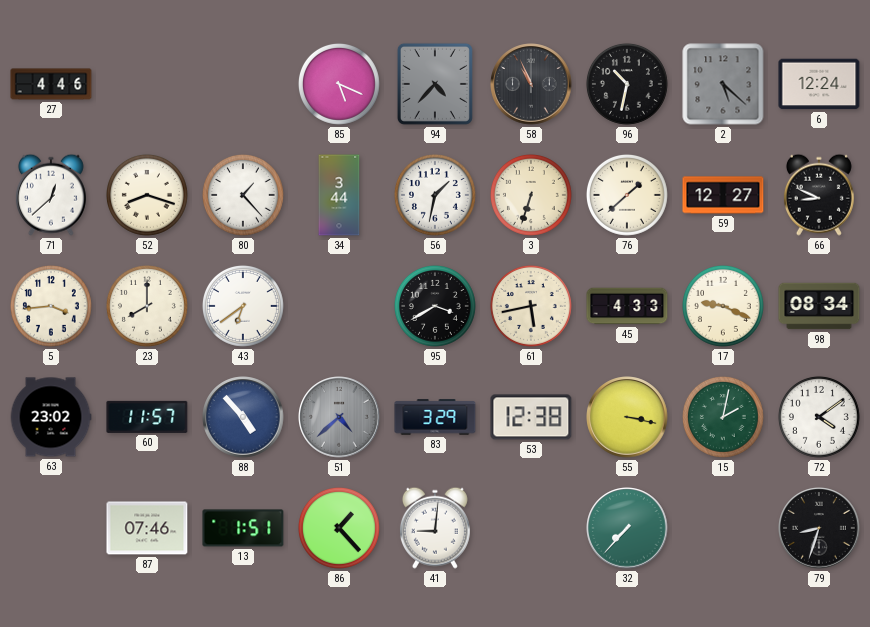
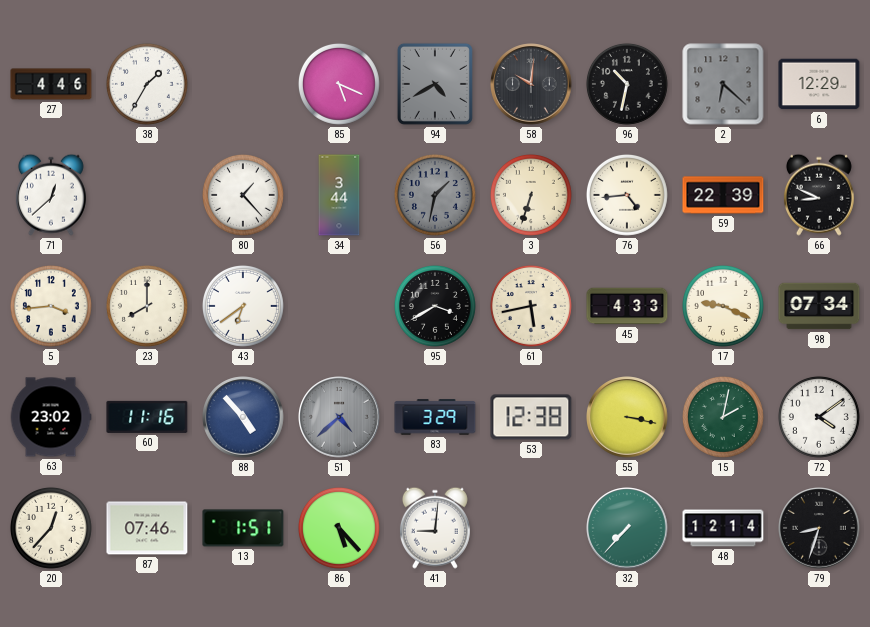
38: none -> 1:35 (147, 84)
94: 4:37 -> 4:40 (435, 84)
58: 10:56 -> 10:01 (531, 84)
2: 5:22 -> 6:22 (723, 84)
6: 12:24 -> 12:29 (819, 84)
52: 8:18 -> none (147, 195)
56 dial: white -> grey (435, 195)
76: 1:38 -> 4:44 (627, 195)
59: 12:27 -> 22:39 (723, 195)
98: 08:34 -> 07:34 (819, 306)
60: 11:57 -> 11:16 (147, 417)
20: none -> 12:37 (51, 528)
86: 1:23 -> 5:23 (339, 528)
48: none -> 12:14 (723, 528)
